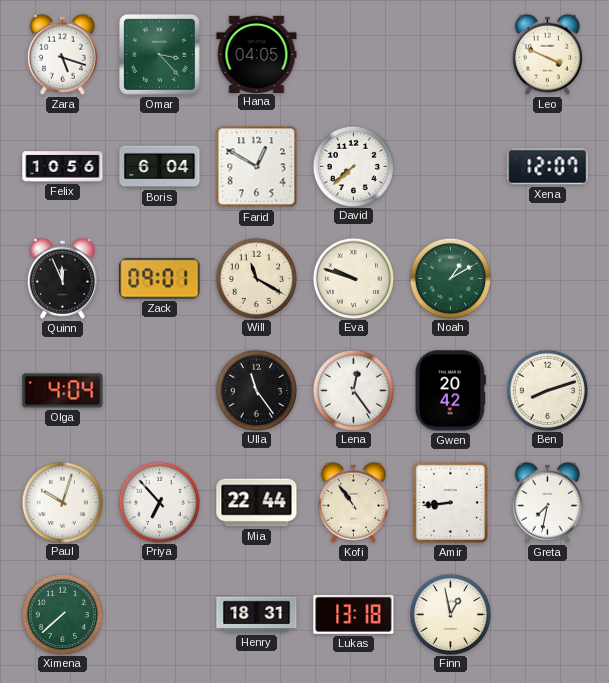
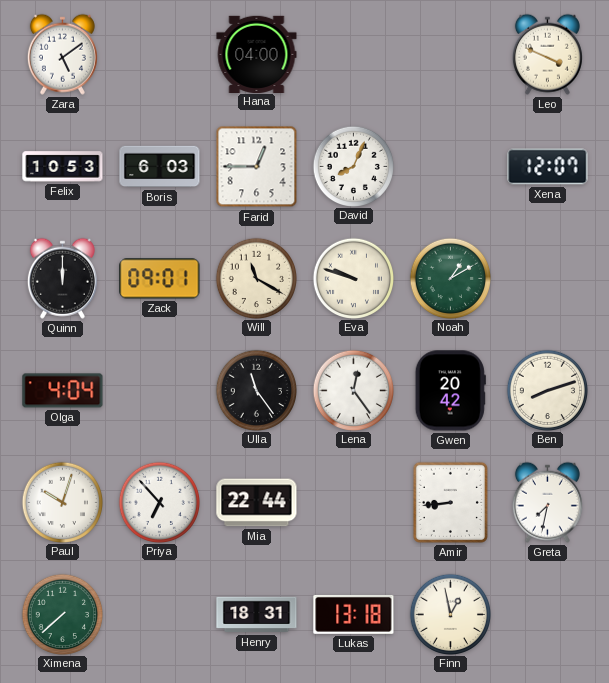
Zara: 5:18 -> 5:09 (62, 54)
Omar: 3:23 -> none (160, 55)
Hana: 04:05 -> 04:00 (257, 54)
Felix: 10:56 -> 10:53 (63, 167)
Boris: 6:04 -> 6:03 (160, 167)
Farid: 12:50 -> 12:45 (257, 167)
David: 7:38 -> 8:04 (353, 166)
Quinn: 11:56 -> 12:00 (62, 278)
Kofi: 10:54 -> none (353, 502)
